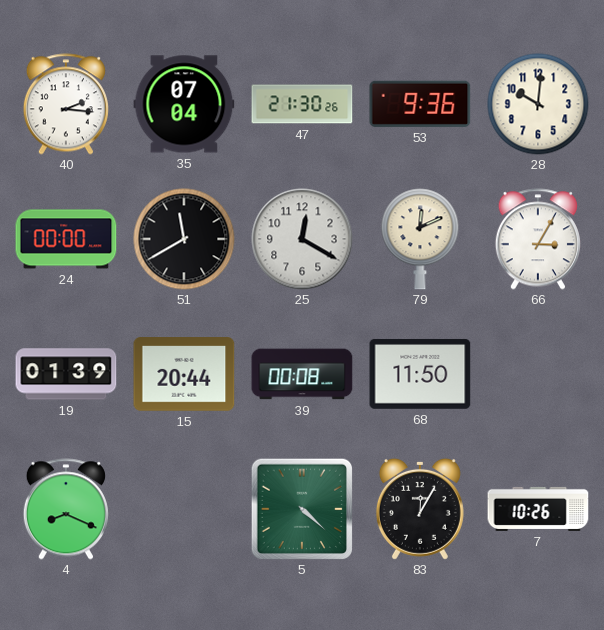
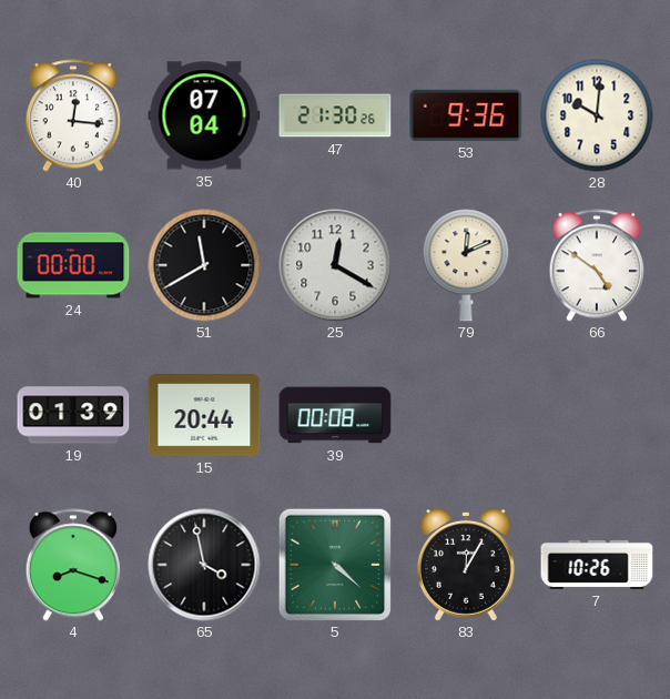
40: 2:16 -> 12:16 (73, 115)
66: 3:05 -> 4:51 (597, 265)
68: 11:50 -> none (420, 374)
4: 8:19 -> 8:18 (73, 565)
65: none -> 3:58 (204, 565)
